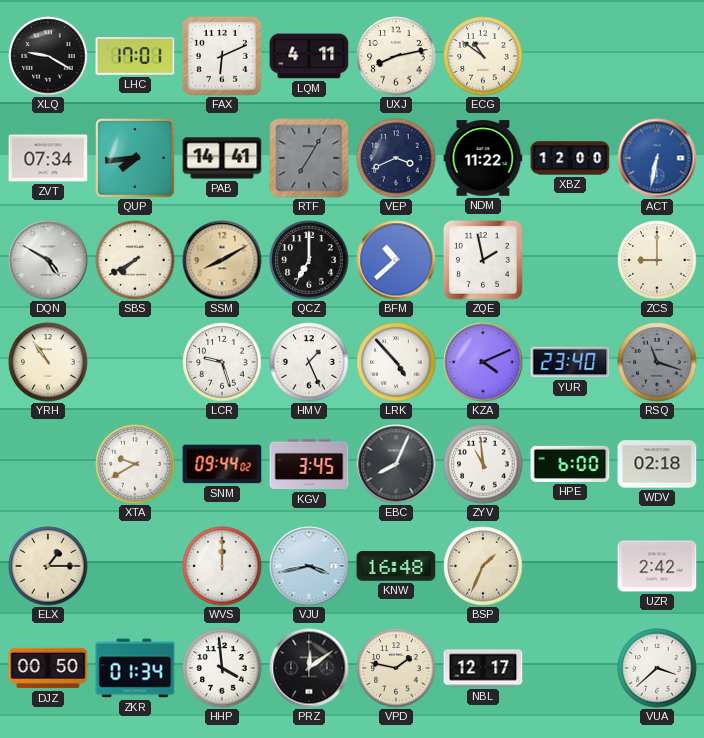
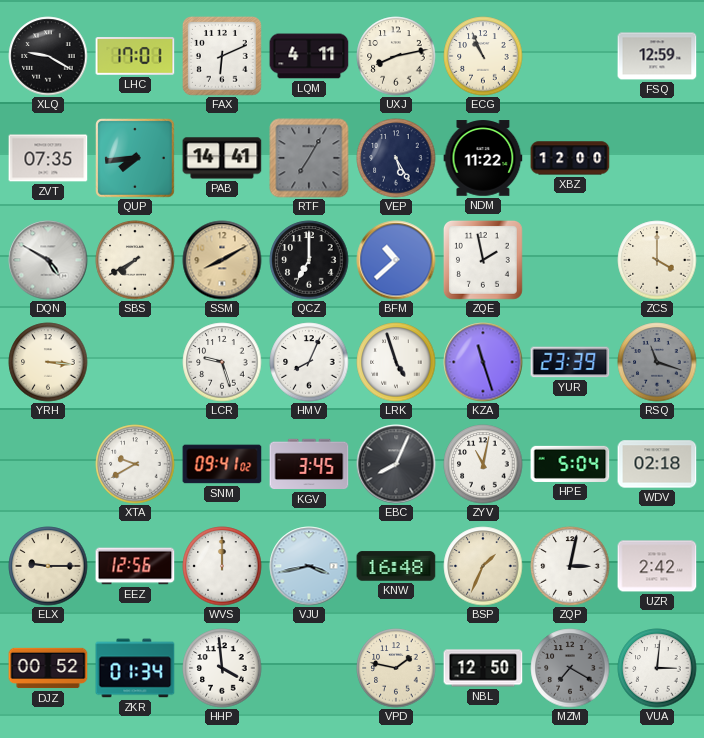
ECG: 10:51 -> 10:56 (483, 56)
FSQ: none -> 12:59 (657, 56)
ZVT: 07:34 -> 07:35 (48, 158)
VEP: 3:41 -> 5:25 (396, 158)
ACT: 6:32 -> none (657, 158)
ZCS: 9:00 -> 4:00 (657, 260)
YRH: 10:54 -> 3:16 (48, 362)
HMV: 1:26 -> 8:04 (309, 362)
LRK: 4:53 -> 4:57 (396, 362)
KZA: 4:11 -> 11:27 (483, 362)
YUR: 23:40 -> 23:39 (570, 362)
SNM: 09:44 -> 09:41 (222, 464)
ZYV: 10:59 -> 11:02 (483, 464)
HPE: 6:00 -> 5:04 (570, 464)
ELX: 1:15 -> 9:15 (48, 566)
EEZ: none -> 12:56 (135, 566)
ZQP: none -> 3:02 (570, 566)
DJZ: 00:50 -> 00:52 (48, 668)
PRZ: 12:09 -> none (309, 668)
NBL: 12:17 -> 12:50 (483, 668)
MZM: none -> 7:20 (570, 668)
VUA: 3:38 -> 3:01 (657, 668)
